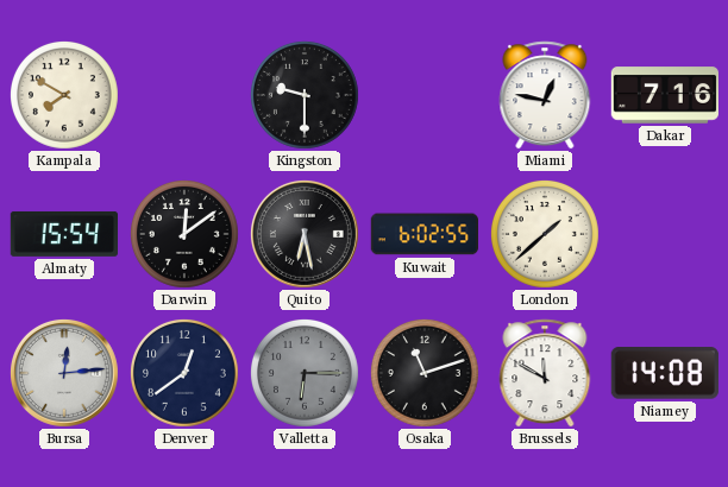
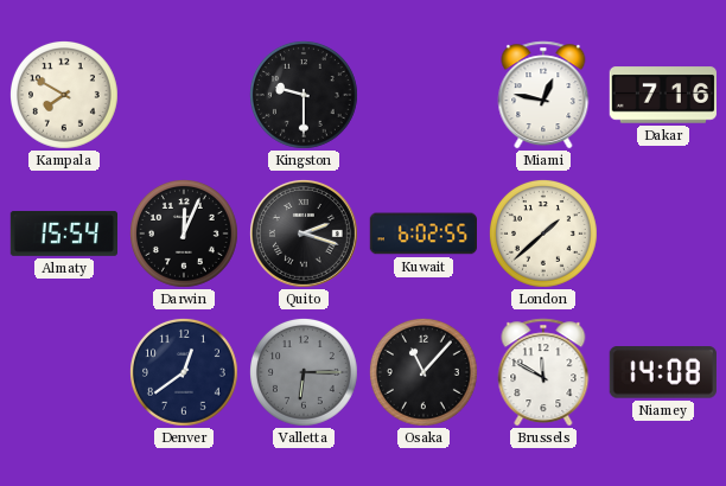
Darwin: 12:09 -> 12:04 (185, 235)
Quito: 6:28 -> 2:18 (304, 234)
Bursa: 12:14 -> none (64, 373)
Osaka: 11:12 -> 11:07 (425, 373)
